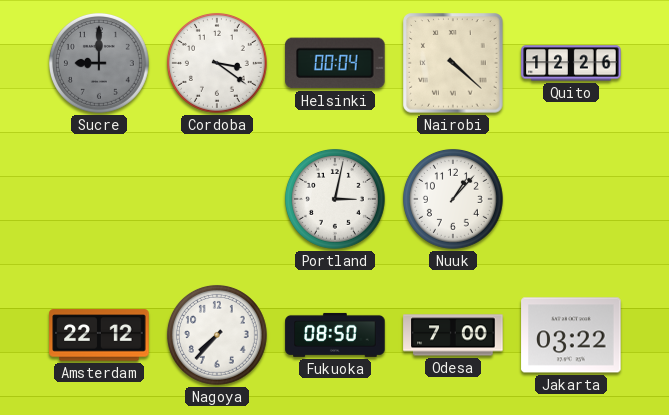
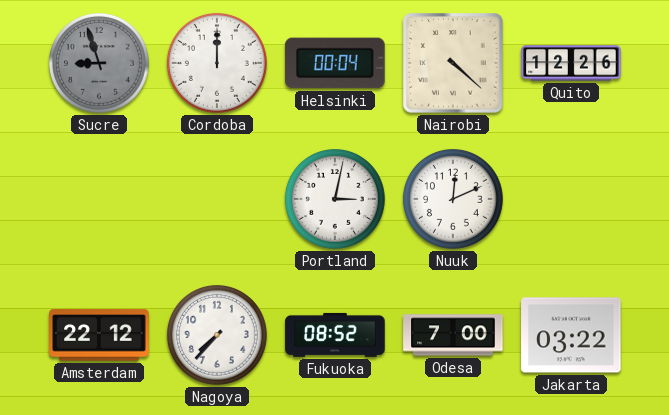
Sucre: 9:00 -> 8:57 (99, 63)
Cordoba: 3:21 -> 12:00 (217, 63)
Nuuk: 1:07 -> 12:11 (453, 199)
Fukuoka: 08:50 -> 08:52 (335, 335)
